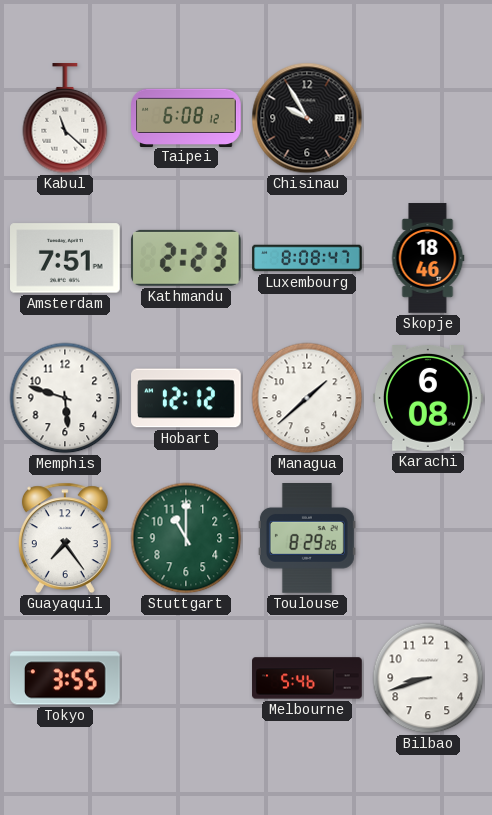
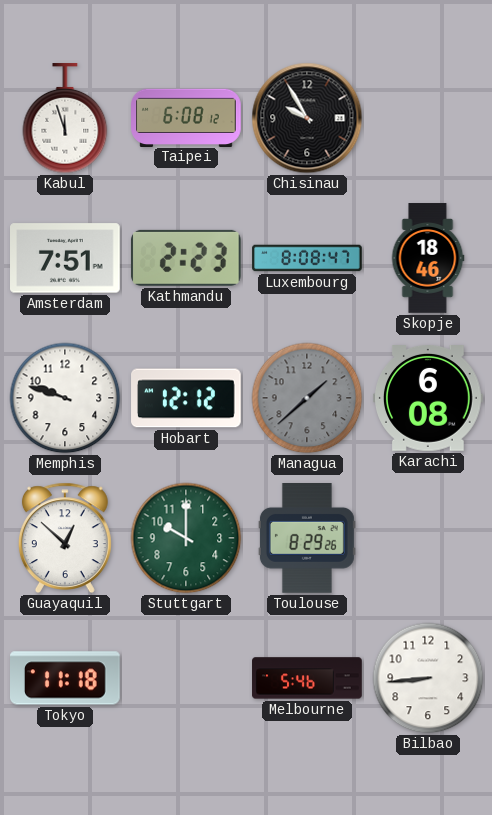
Kabul: 11:22 -> 11:57 (65, 119)
Memphis: 5:48 -> 9:48 (65, 398)
Managua dial: white -> grey (307, 398)
Guayaquil: 7:24 -> 12:52 (65, 538)
Stuttgart: 11:00 -> 10:00 (186, 538)
Tokyo: 3:55 -> 11:18 (66, 678)
Bilbao: 8:42 -> 8:44 (428, 678)
